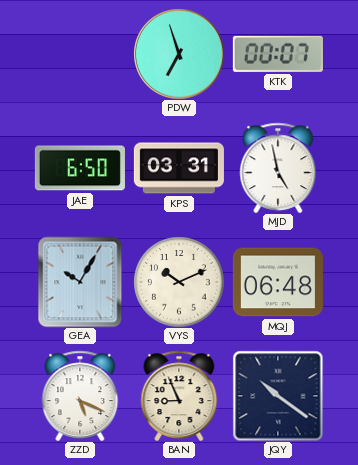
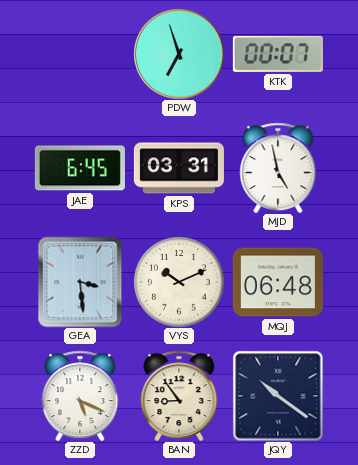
JAE: 6:50 -> 6:45 (80, 168)
GEA: 10:05 -> 3:29 (80, 282)
BAN: 8:56 -> 8:54 (179, 396)
